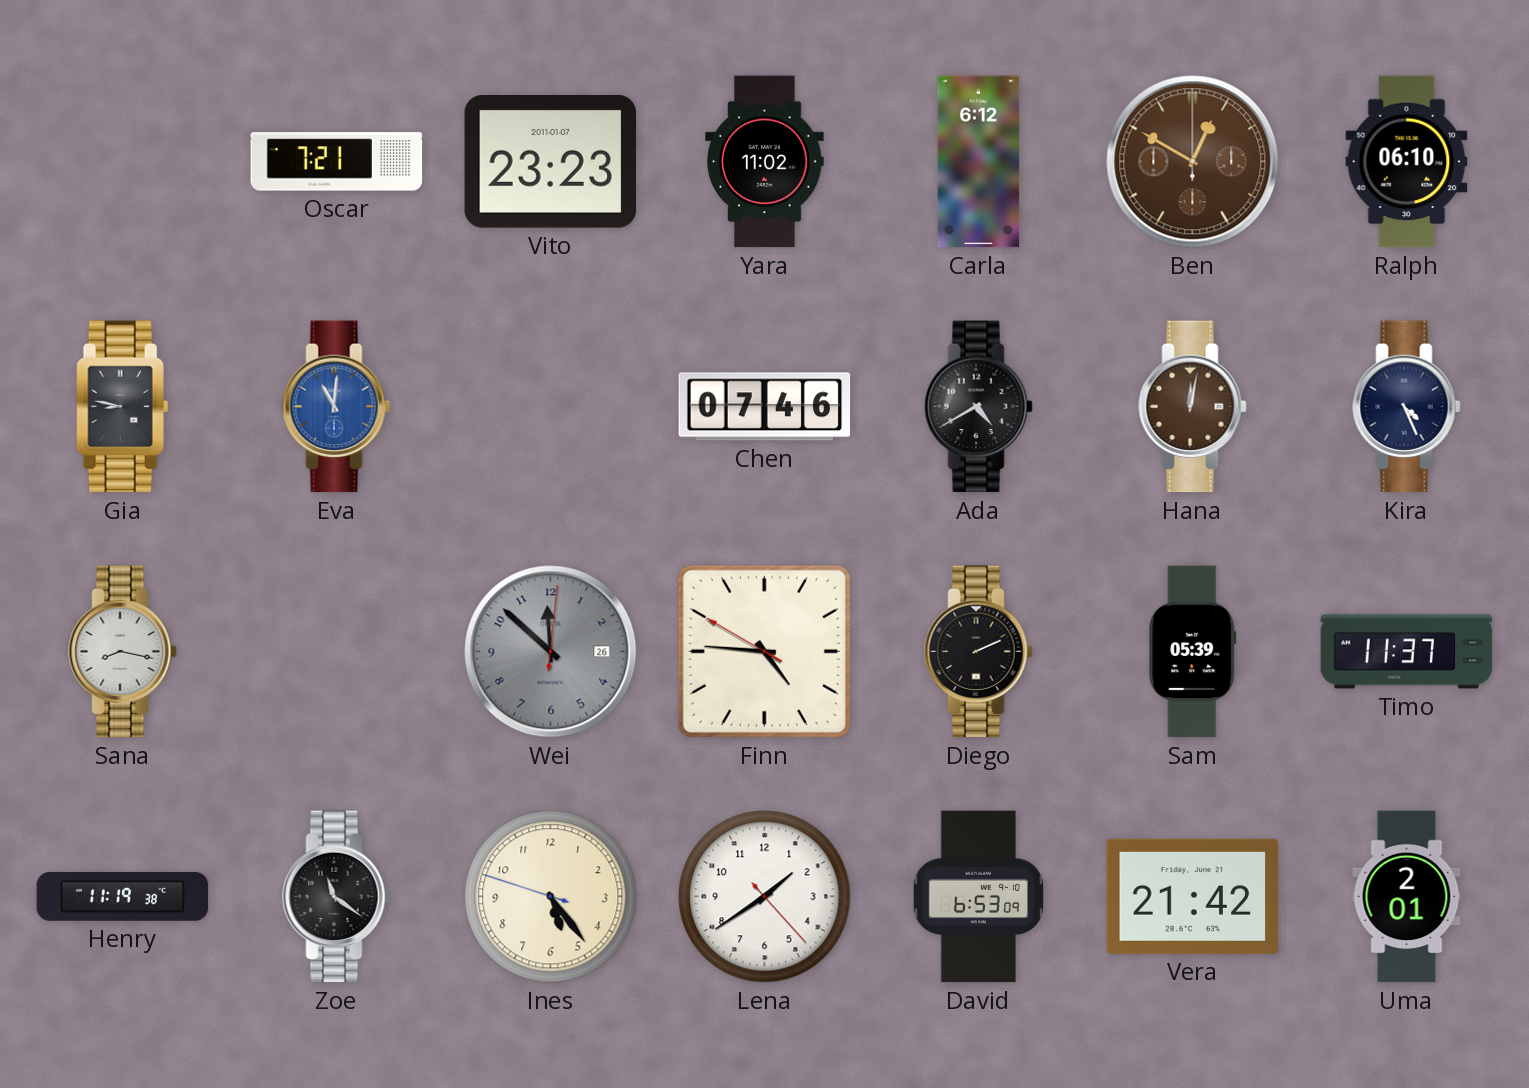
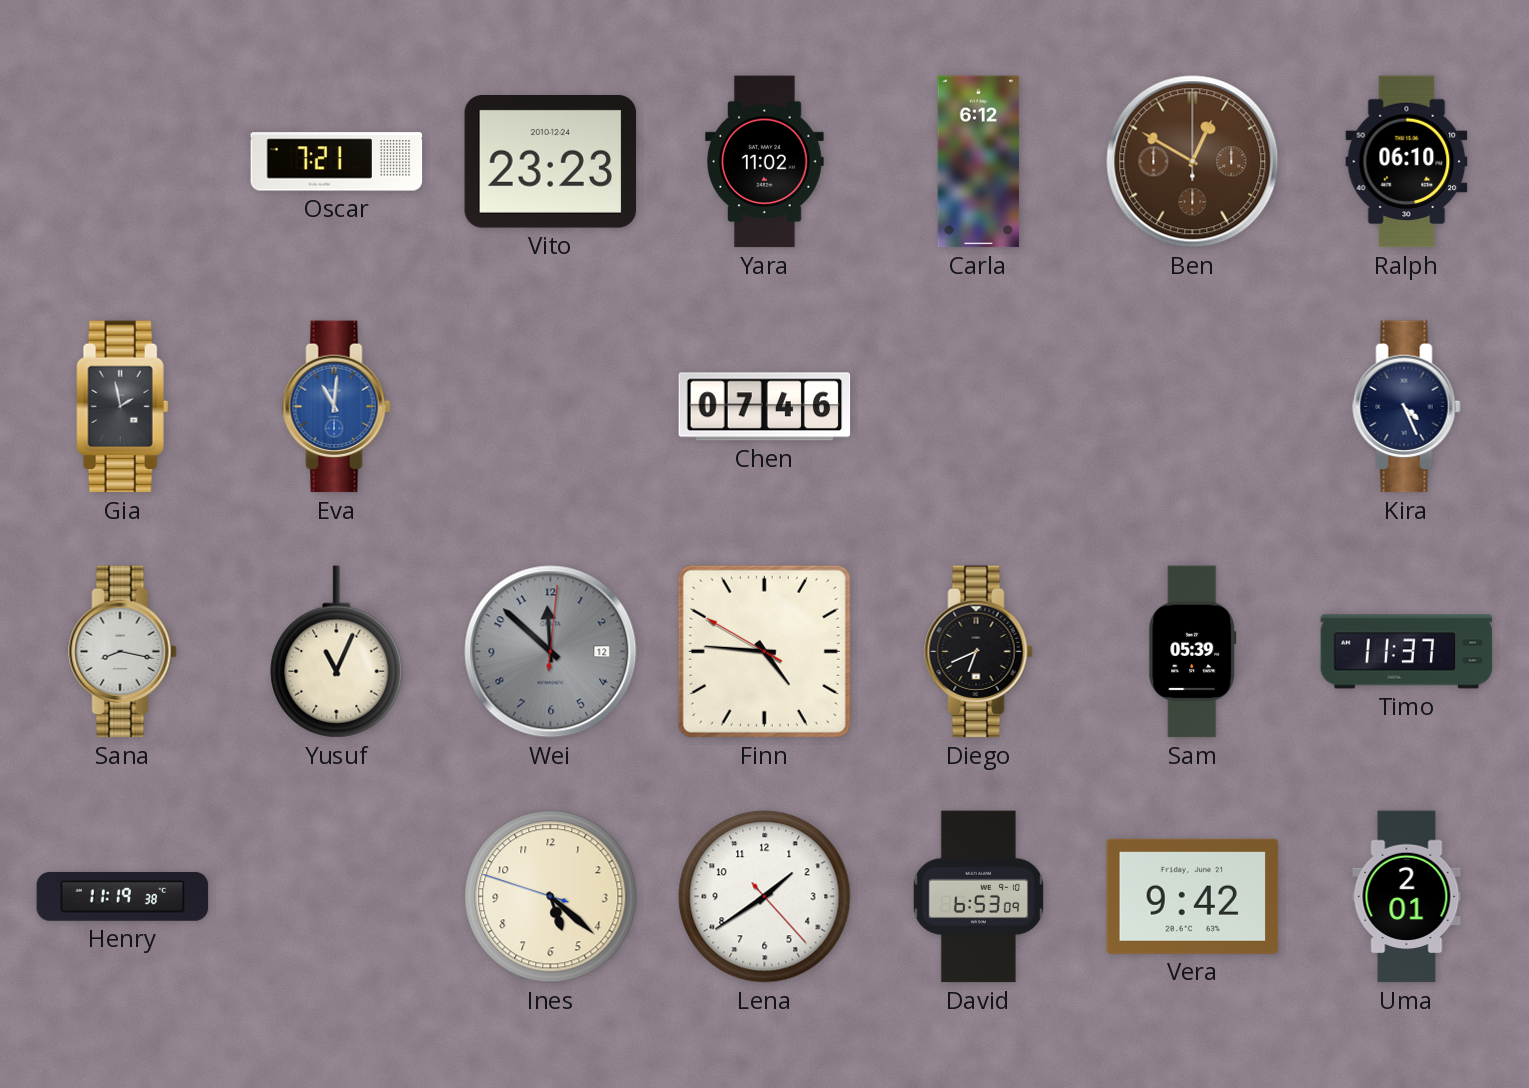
Vito date: 2011-01-07 -> 2010-12-24 (551, 162)
Gia: 8:47 -> 1:58 (123, 407)
Ada: 4:40 -> none (979, 407)
Hana: 12:02 -> none (1193, 407)
Yusuf: none -> 11:04 (337, 652)
Wei date: 26 -> 12 (551, 652)
Diego: 2:11 -> 6:41 (979, 652)
Zoe: 11:21 -> none (337, 897)
Ines: 5:23 -> 5:21 (551, 897)
Vera: 21:42 -> 9:42 (1193, 896)
